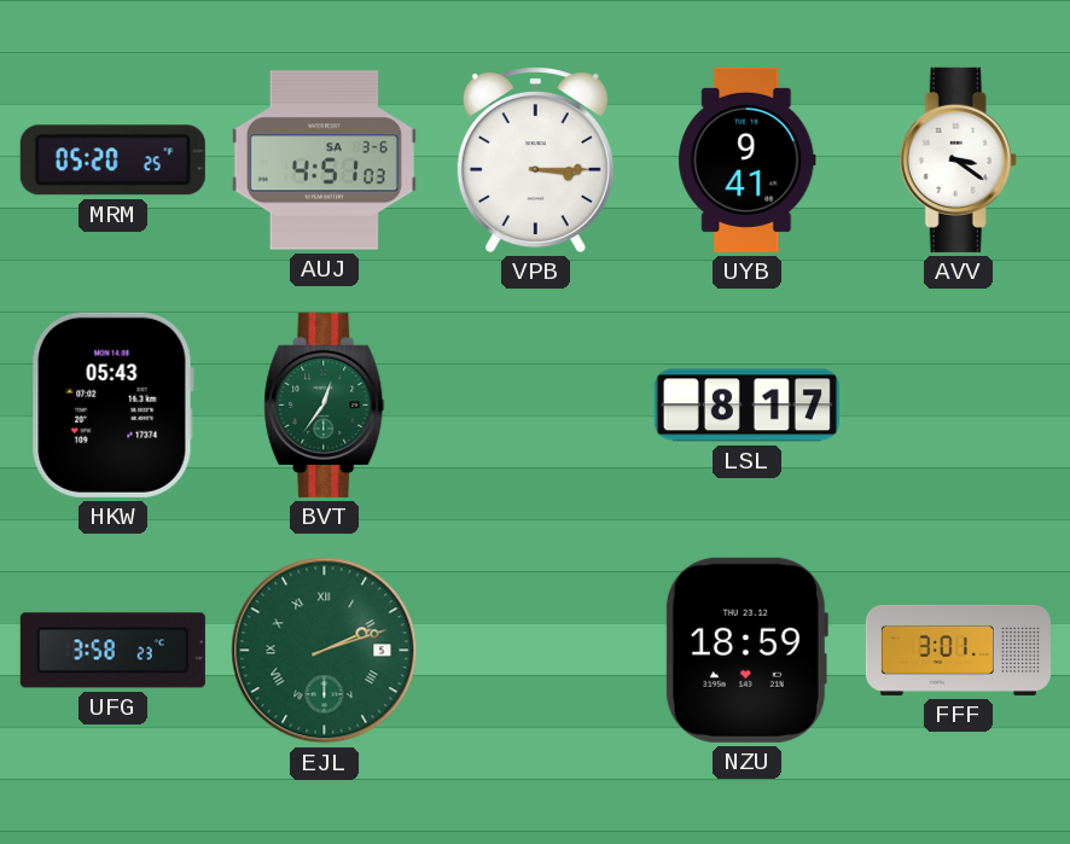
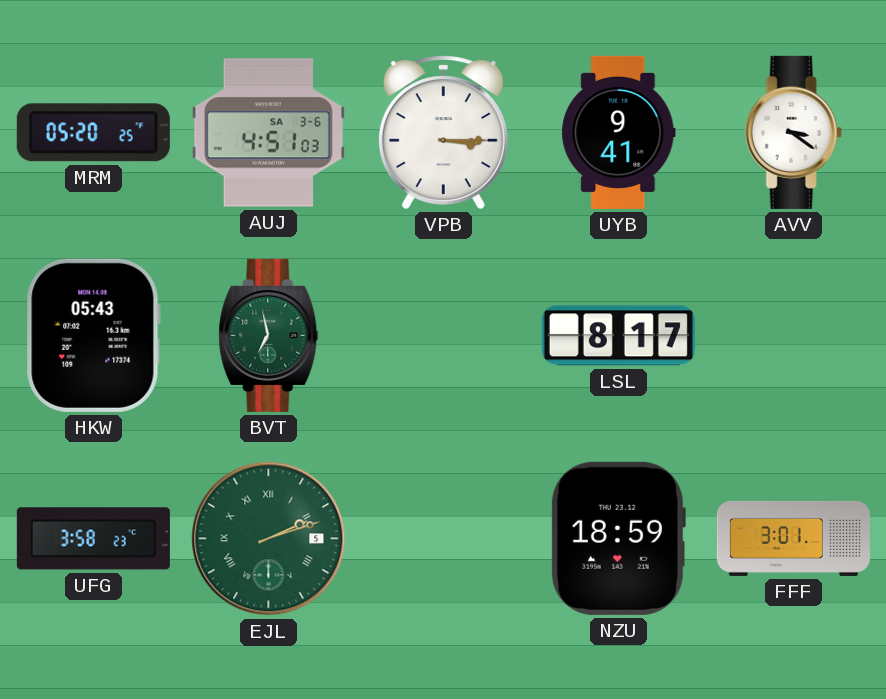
BVT: 12:36 -> 6:58 (269, 335)
